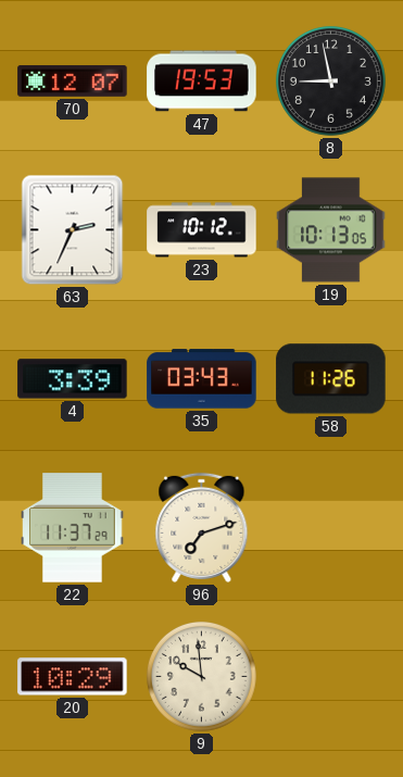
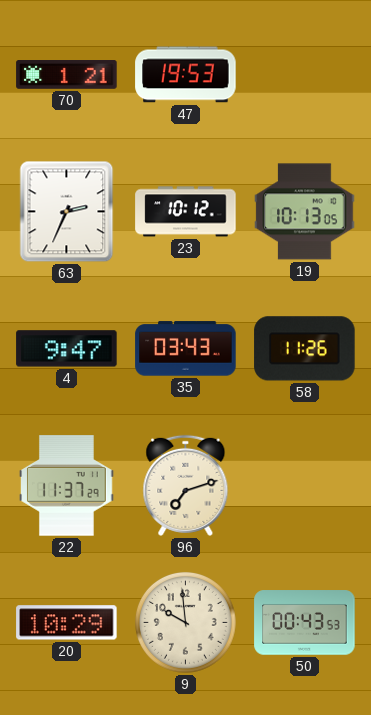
70: 12:07 -> 1:21 (67, 75)
8: 8:58 -> none (330, 80)
4: 3:39 -> 9:47 (67, 349)
50: none -> 00:43 (305, 623)
